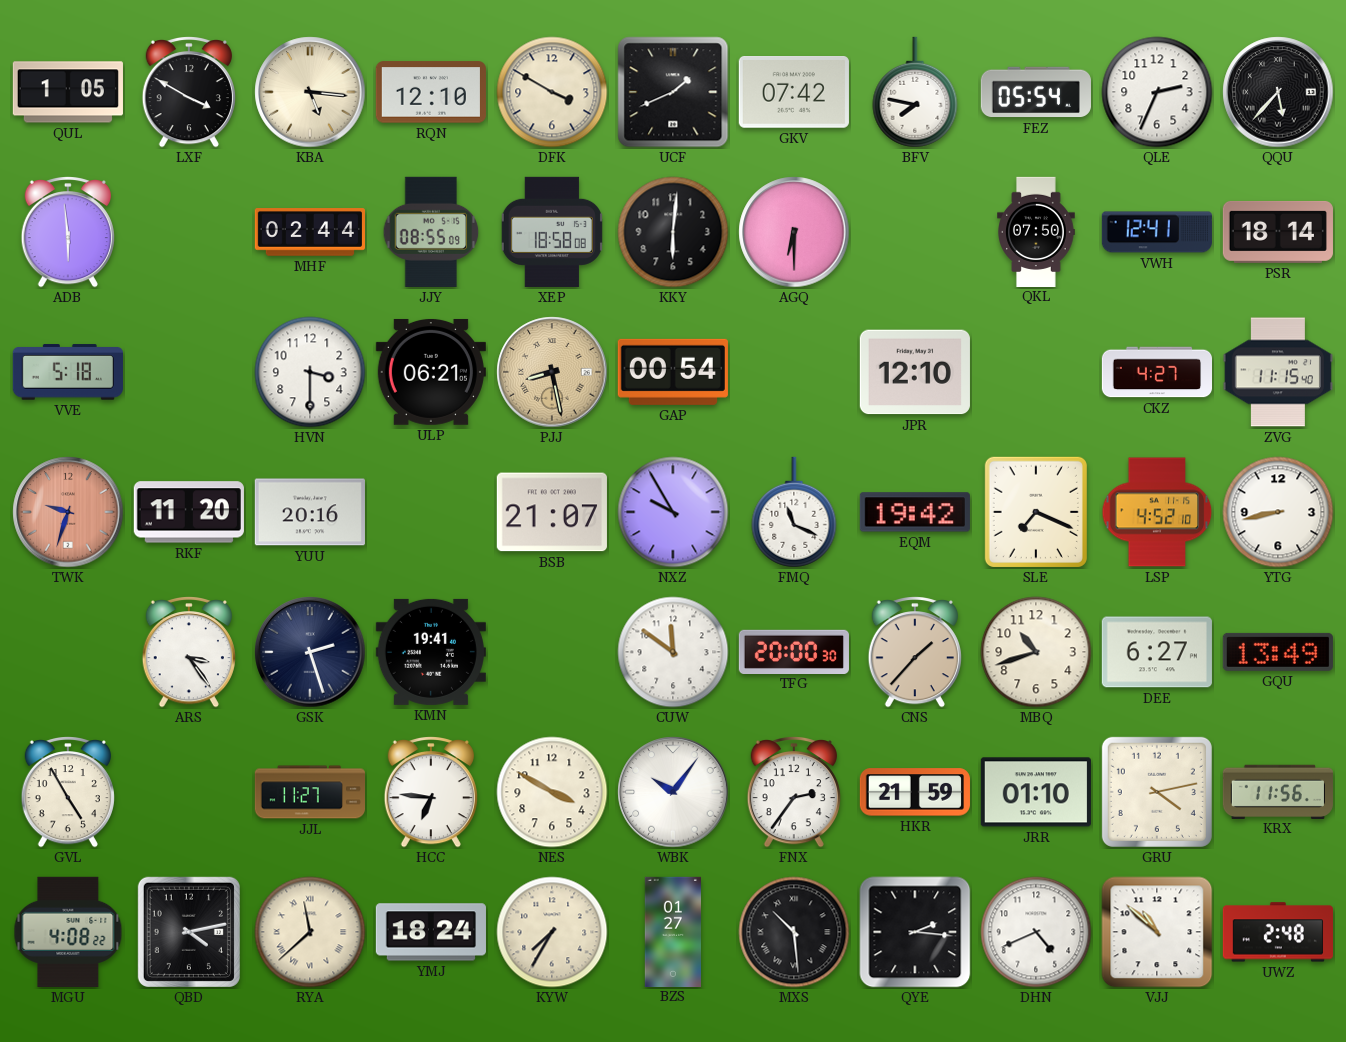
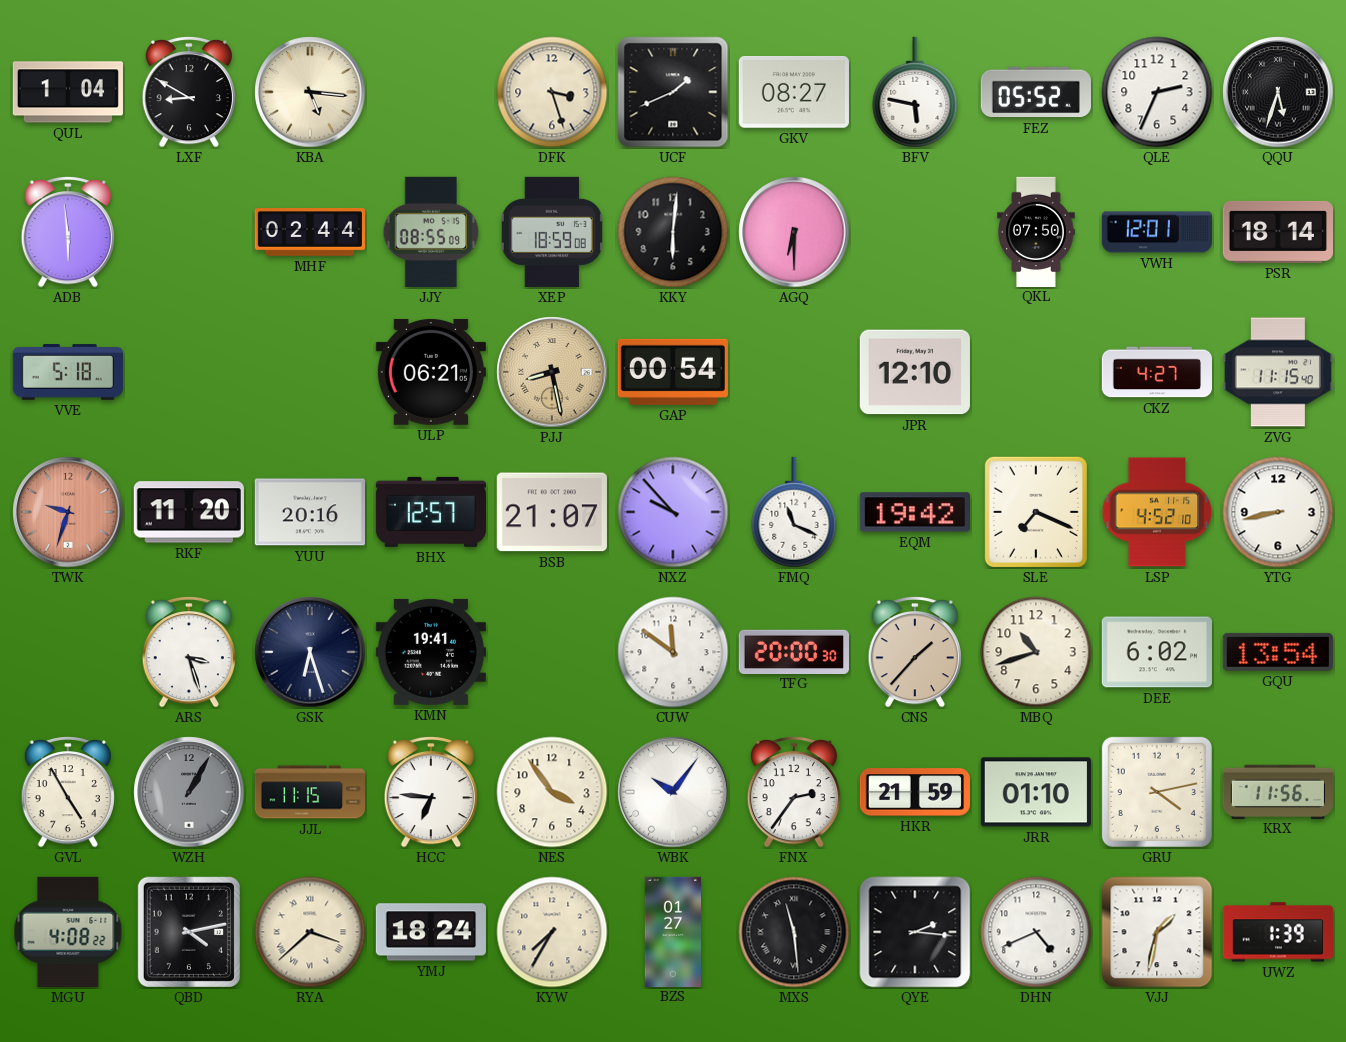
QUL: 1:05 -> 1:04 (68, 92)
LXF: 3:50 -> 8:50 (189, 93)
RQN: 12:10 -> none (431, 92)
DFK: 3:50 -> 3:27 (552, 92)
GKV: 07:42 -> 08:27 (794, 93)
BFV: 7:47 -> 5:47 (915, 92)
FEZ: 05:54 -> 05:52 (1036, 92)
QQU: 5:37 -> 5:33 (1278, 92)
XEP: 18:58 -> 18:59 (552, 232)
VWH: 12:41 -> 12:01 (1157, 232)
HVN: 3:30 -> none (310, 372)
BHX: none -> 12:57 (431, 512)
NXZ: 9:55 -> 9:53 (673, 512)
ARS: 3:24 -> 3:27 (189, 653)
GSK: 2:27 -> 6:27 (310, 652)
DEE: 6:27 -> 6:02 (1157, 652)
GQU: 13:49 -> 13:54 (1278, 652)
WZH: none -> 1:05 (189, 792)
JJL: 11:27 -> 11:15 (309, 792)
NES: 3:50 -> 3:54 (552, 792)
RYA: 11:38 -> 3:38 (310, 932)
MXS: 10:29 -> 11:29 (794, 932)
VJJ: 10:52 -> 1:32 (1157, 932)
UWZ: 2:48 -> 1:39 (1278, 932)
